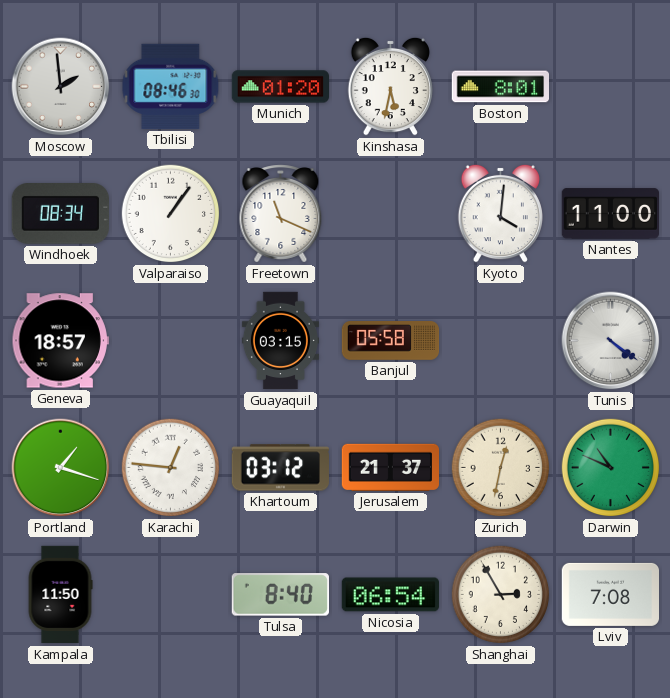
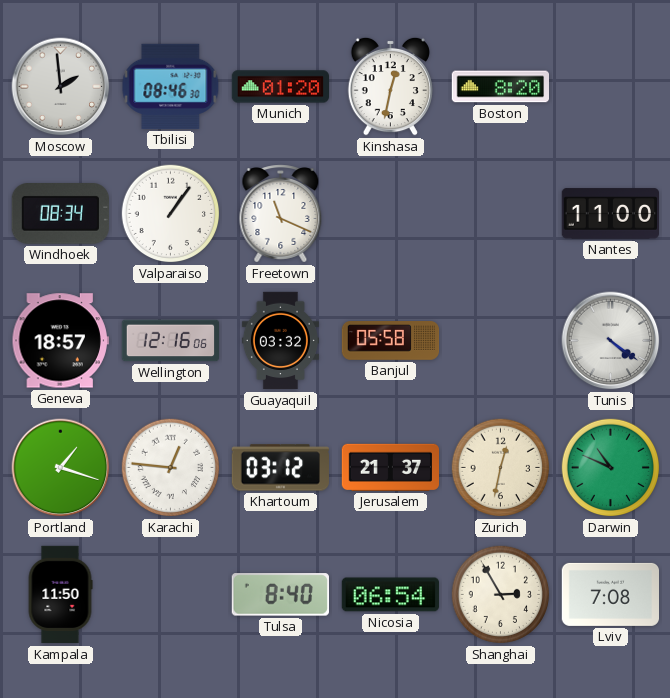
Kinshasa: 5:32 -> 12:32 (390, 86)
Boston: 8:01 -> 8:20 (500, 87)
Kyoto: 4:01 -> none (500, 213)
Wellington: none -> 12:16 (171, 341)
Guayaquil: 03:15 -> 03:32 (280, 341)
